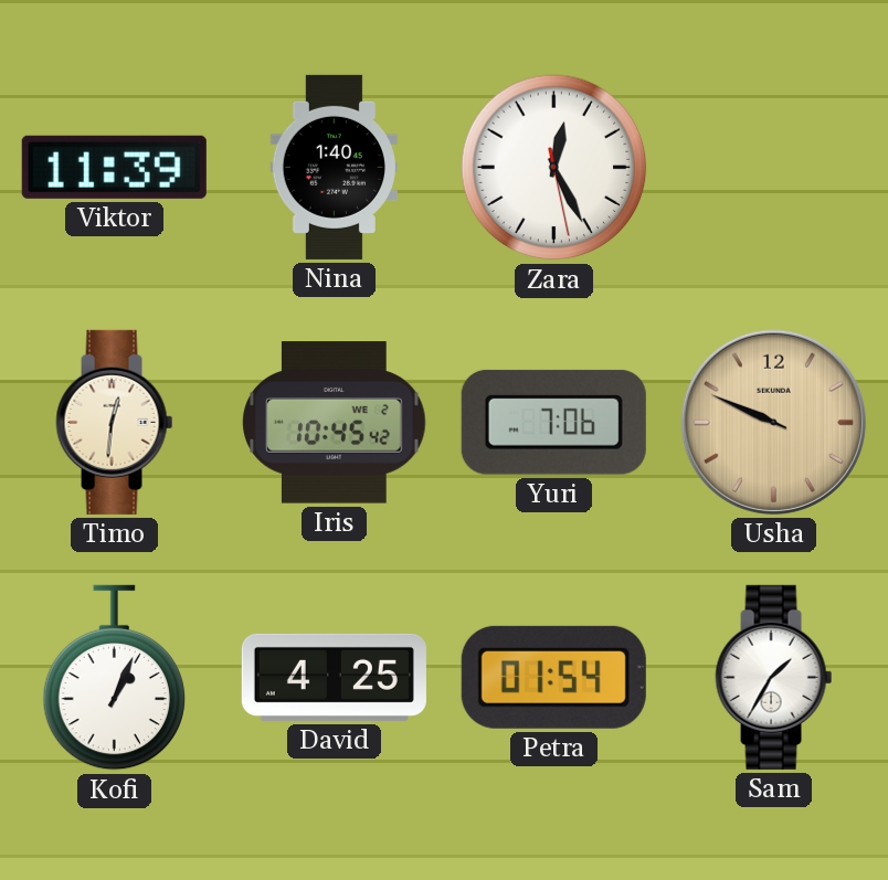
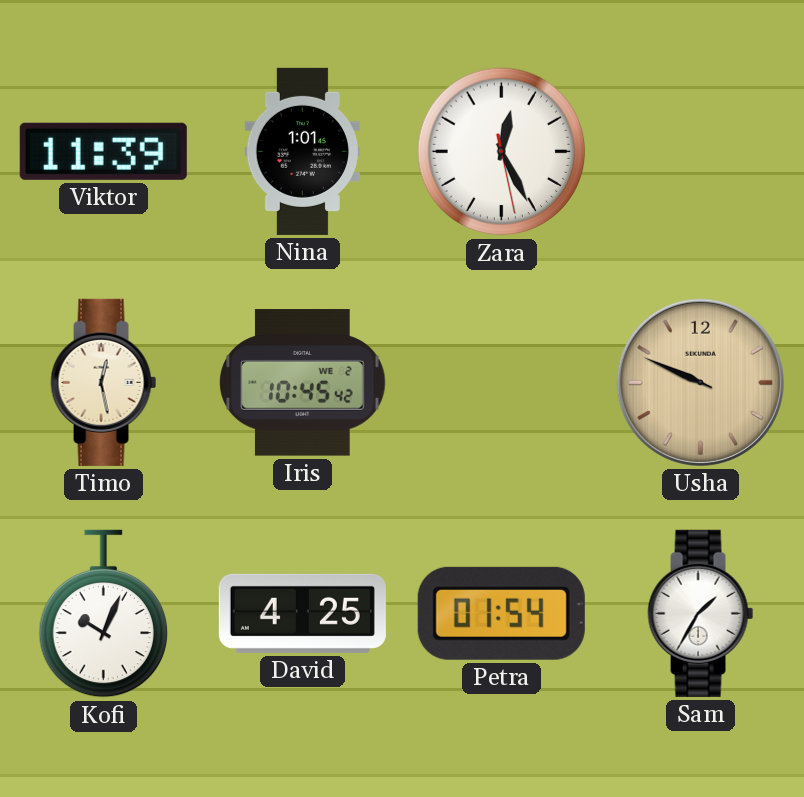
Nina: 1:40 -> 1:01 (302, 151)
Timo: 12:31 -> 12:28 (104, 382)
Yuri: 7:06 -> none (553, 422)
Kofi: 1:04 -> 10:04 (103, 614)
